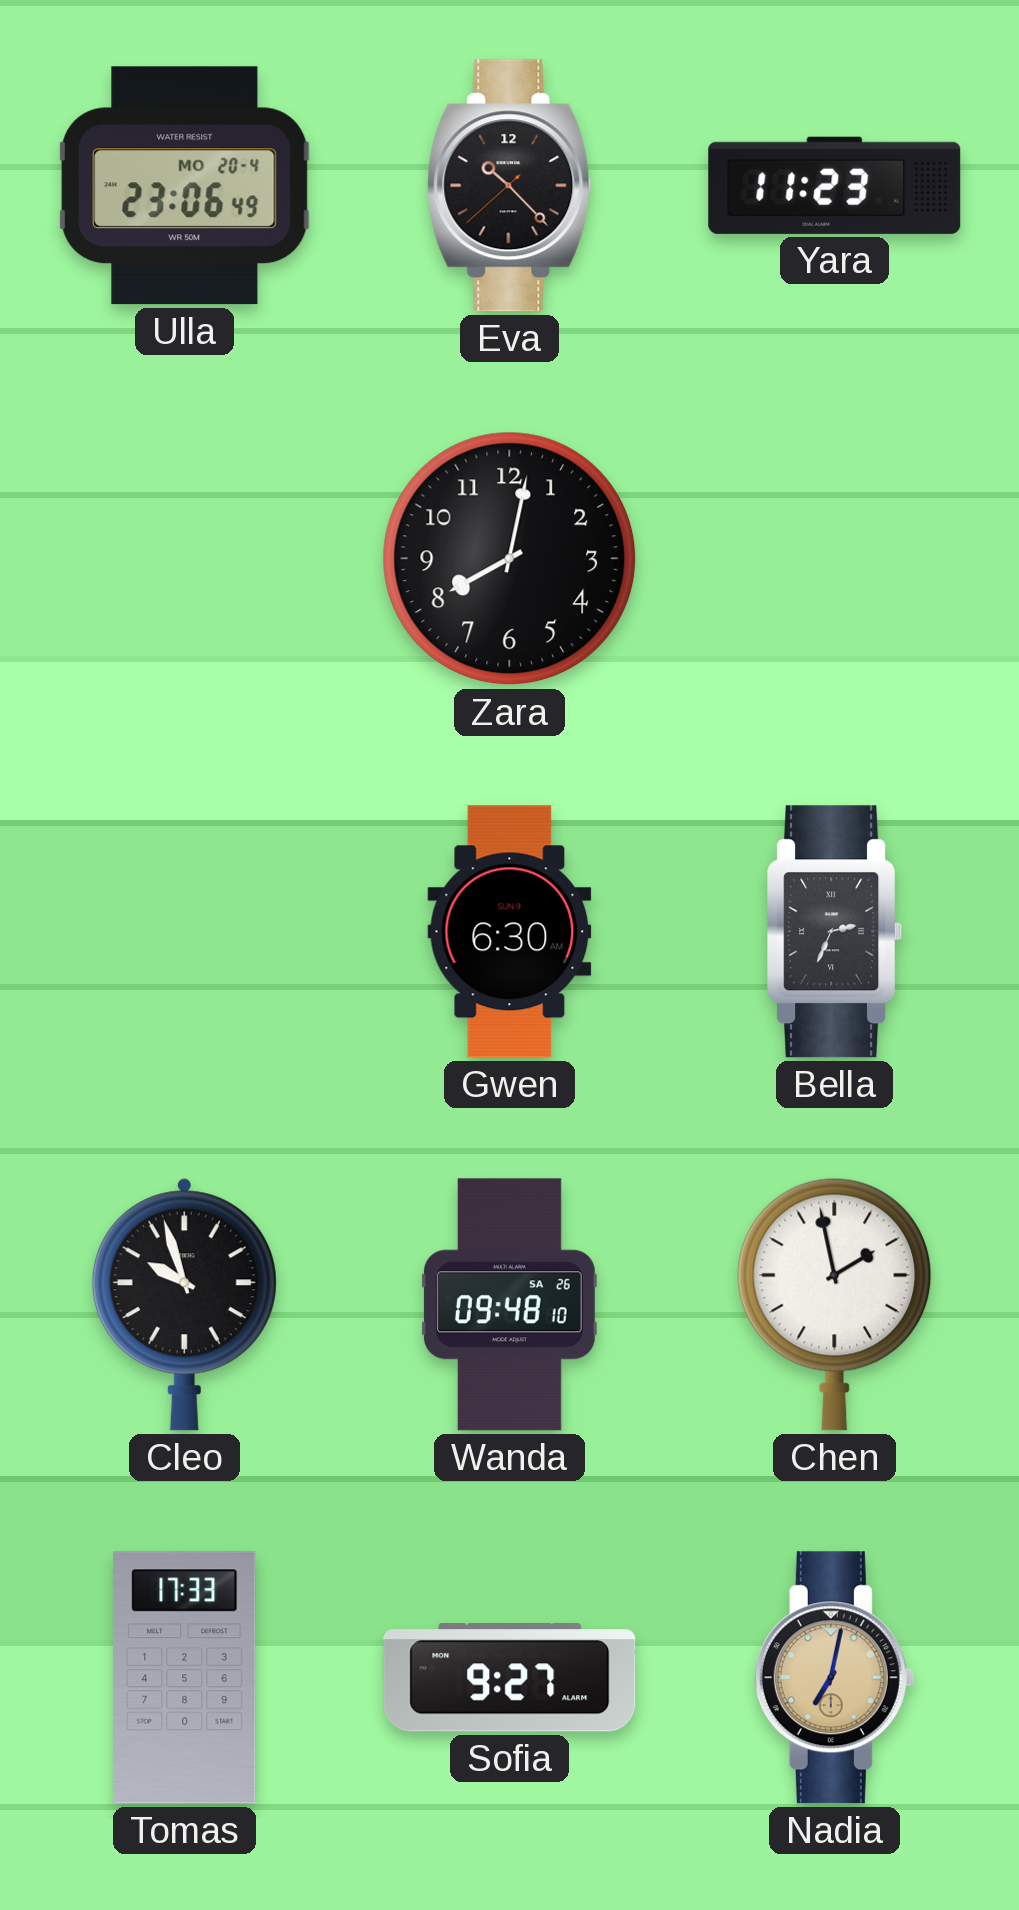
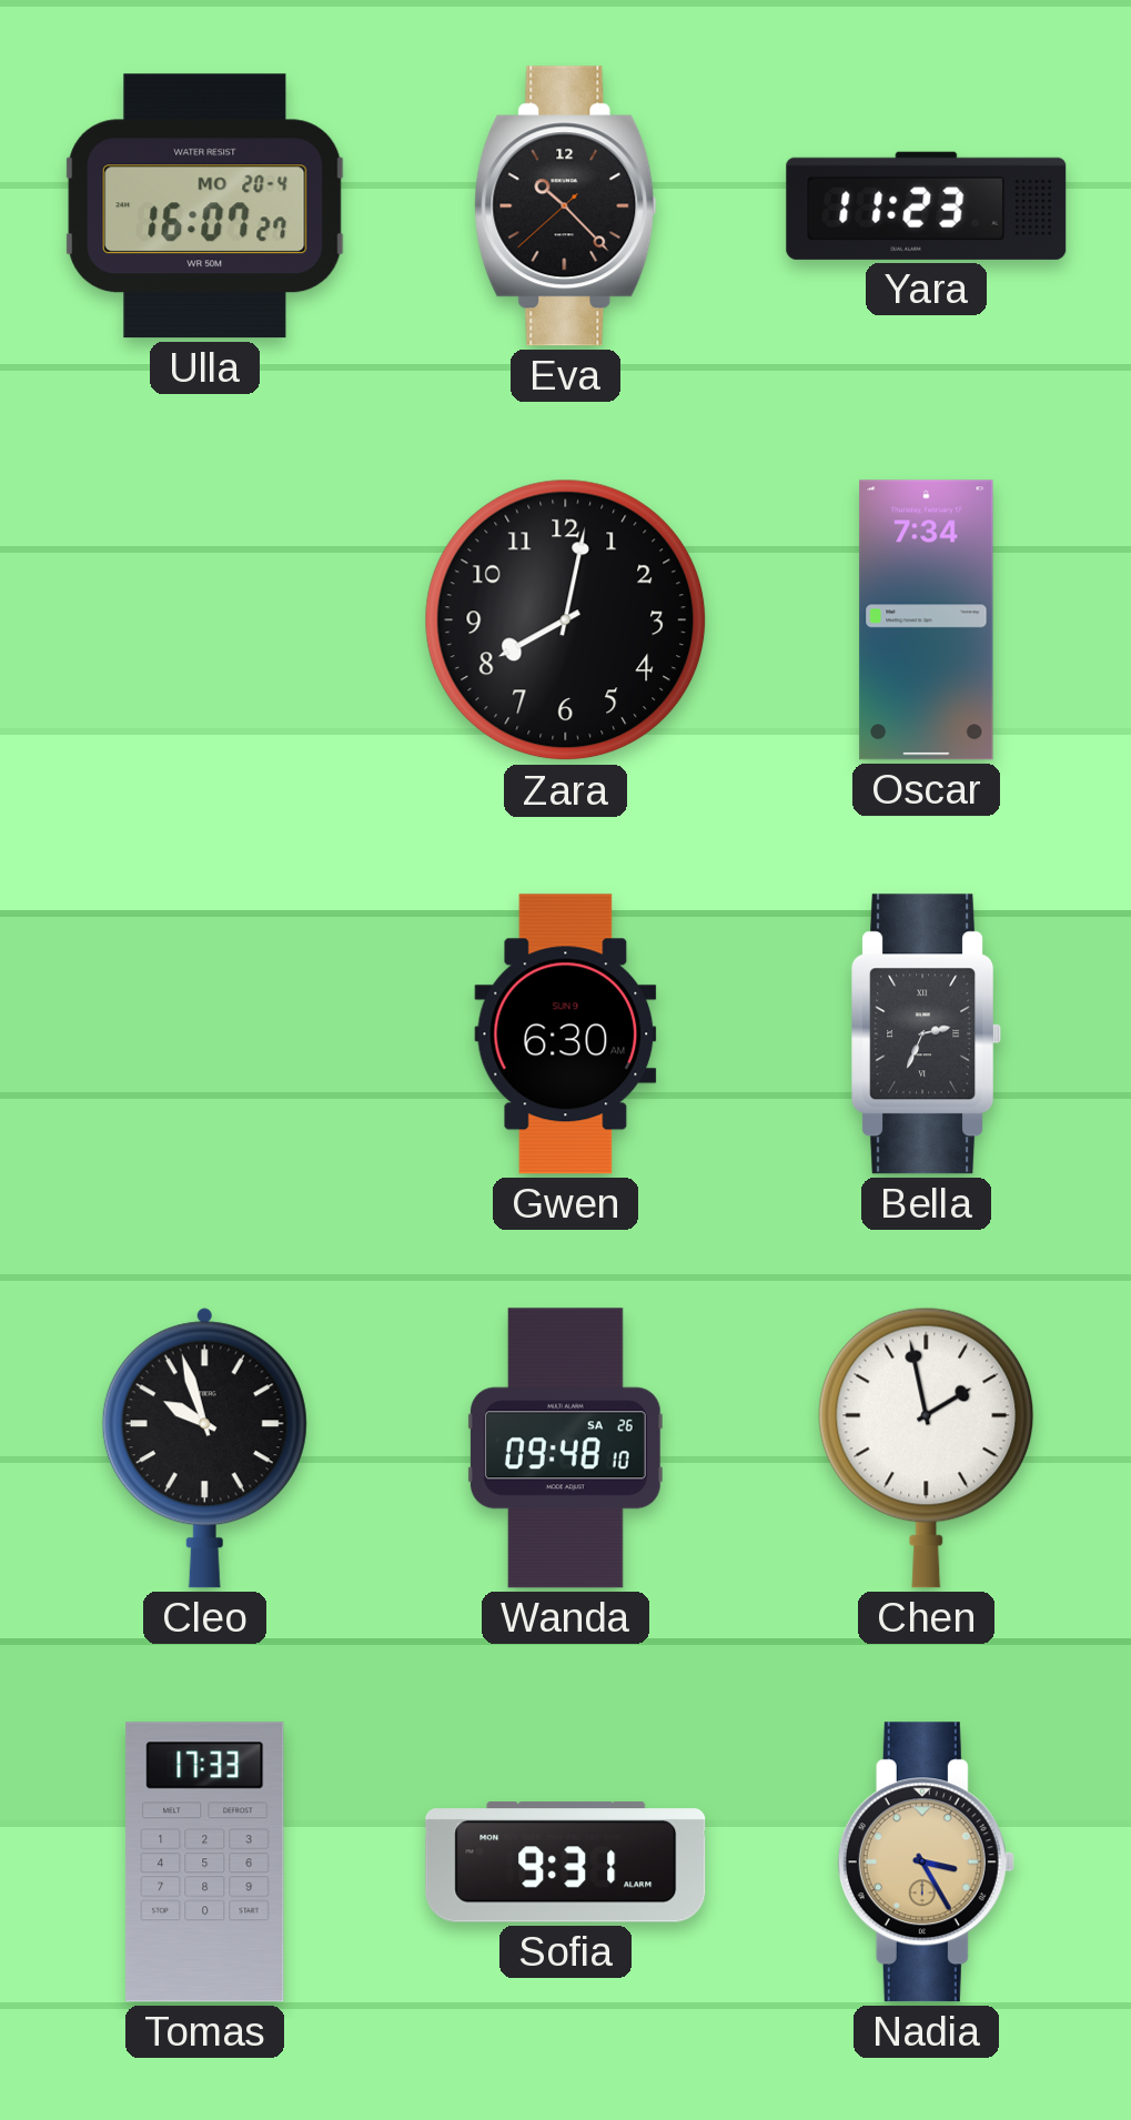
Ulla: 23:06 -> 16:07 (205, 206)
Oscar: none -> 7:34 (927, 620)
Sofia: 9:27 -> 9:31 (566, 1862)
Nadia: 7:02 -> 3:25 (926, 1862)
